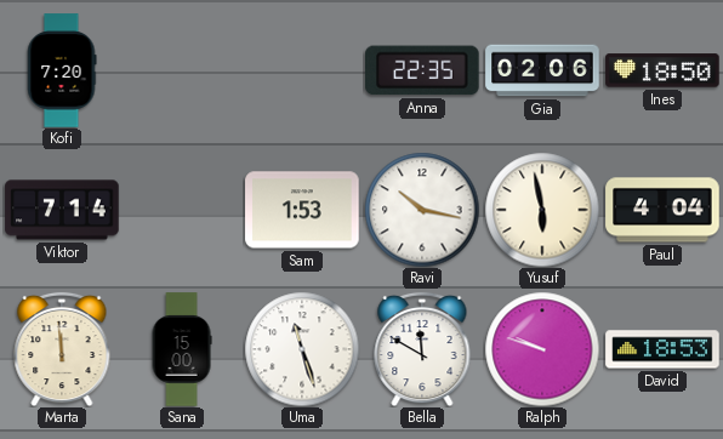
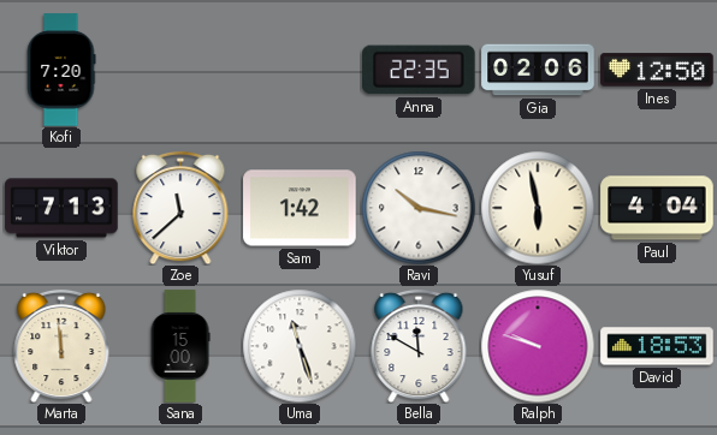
Ines: 18:50 -> 12:50 (657, 70)
Viktor: 7:14 -> 7:13 (61, 208)
Zoe: none -> 11:38 (180, 208)
Sam: 1:53 -> 1:42 (300, 208)
